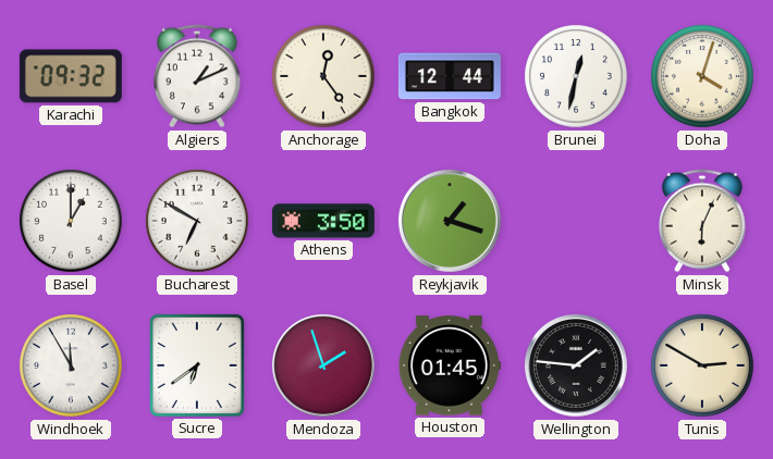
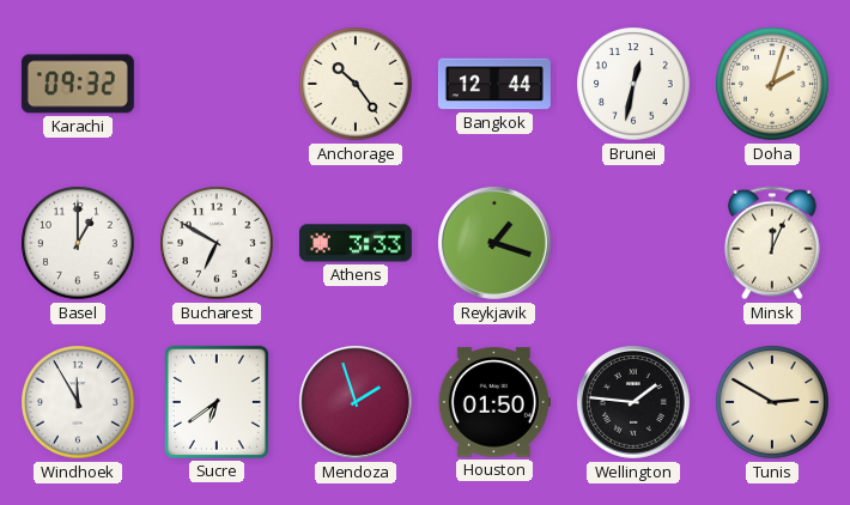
Algiers: 1:11 -> none (198, 76)
Anchorage: 12:24 -> 10:24 (356, 84)
Doha: 4:03 -> 2:03 (772, 84)
Athens: 3:50 -> 3:33 (356, 243)
Minsk: 6:04 -> 12:04 (773, 243)
Houston: 01:45 -> 01:50 (494, 402)
